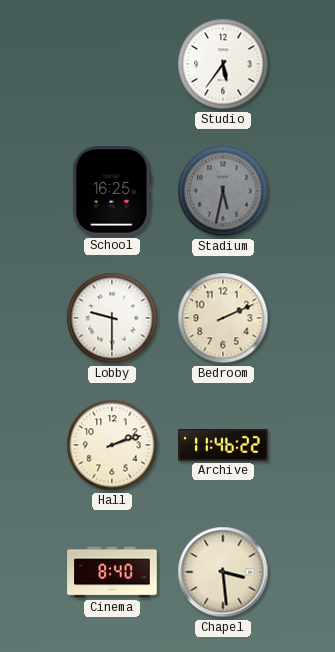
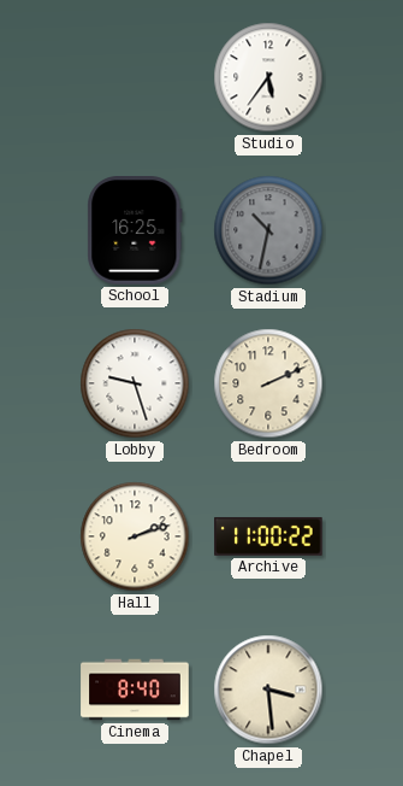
Stadium: 5:32 -> 10:32 (268, 230)
Lobby: 9:30 -> 9:27 (135, 383)
Archive: 11:46 -> 11:00 (268, 536)
